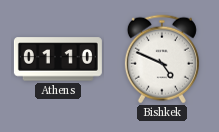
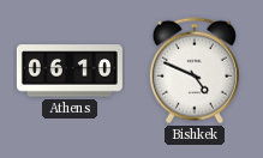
Athens: 01:10 -> 06:10 (70, 71)
